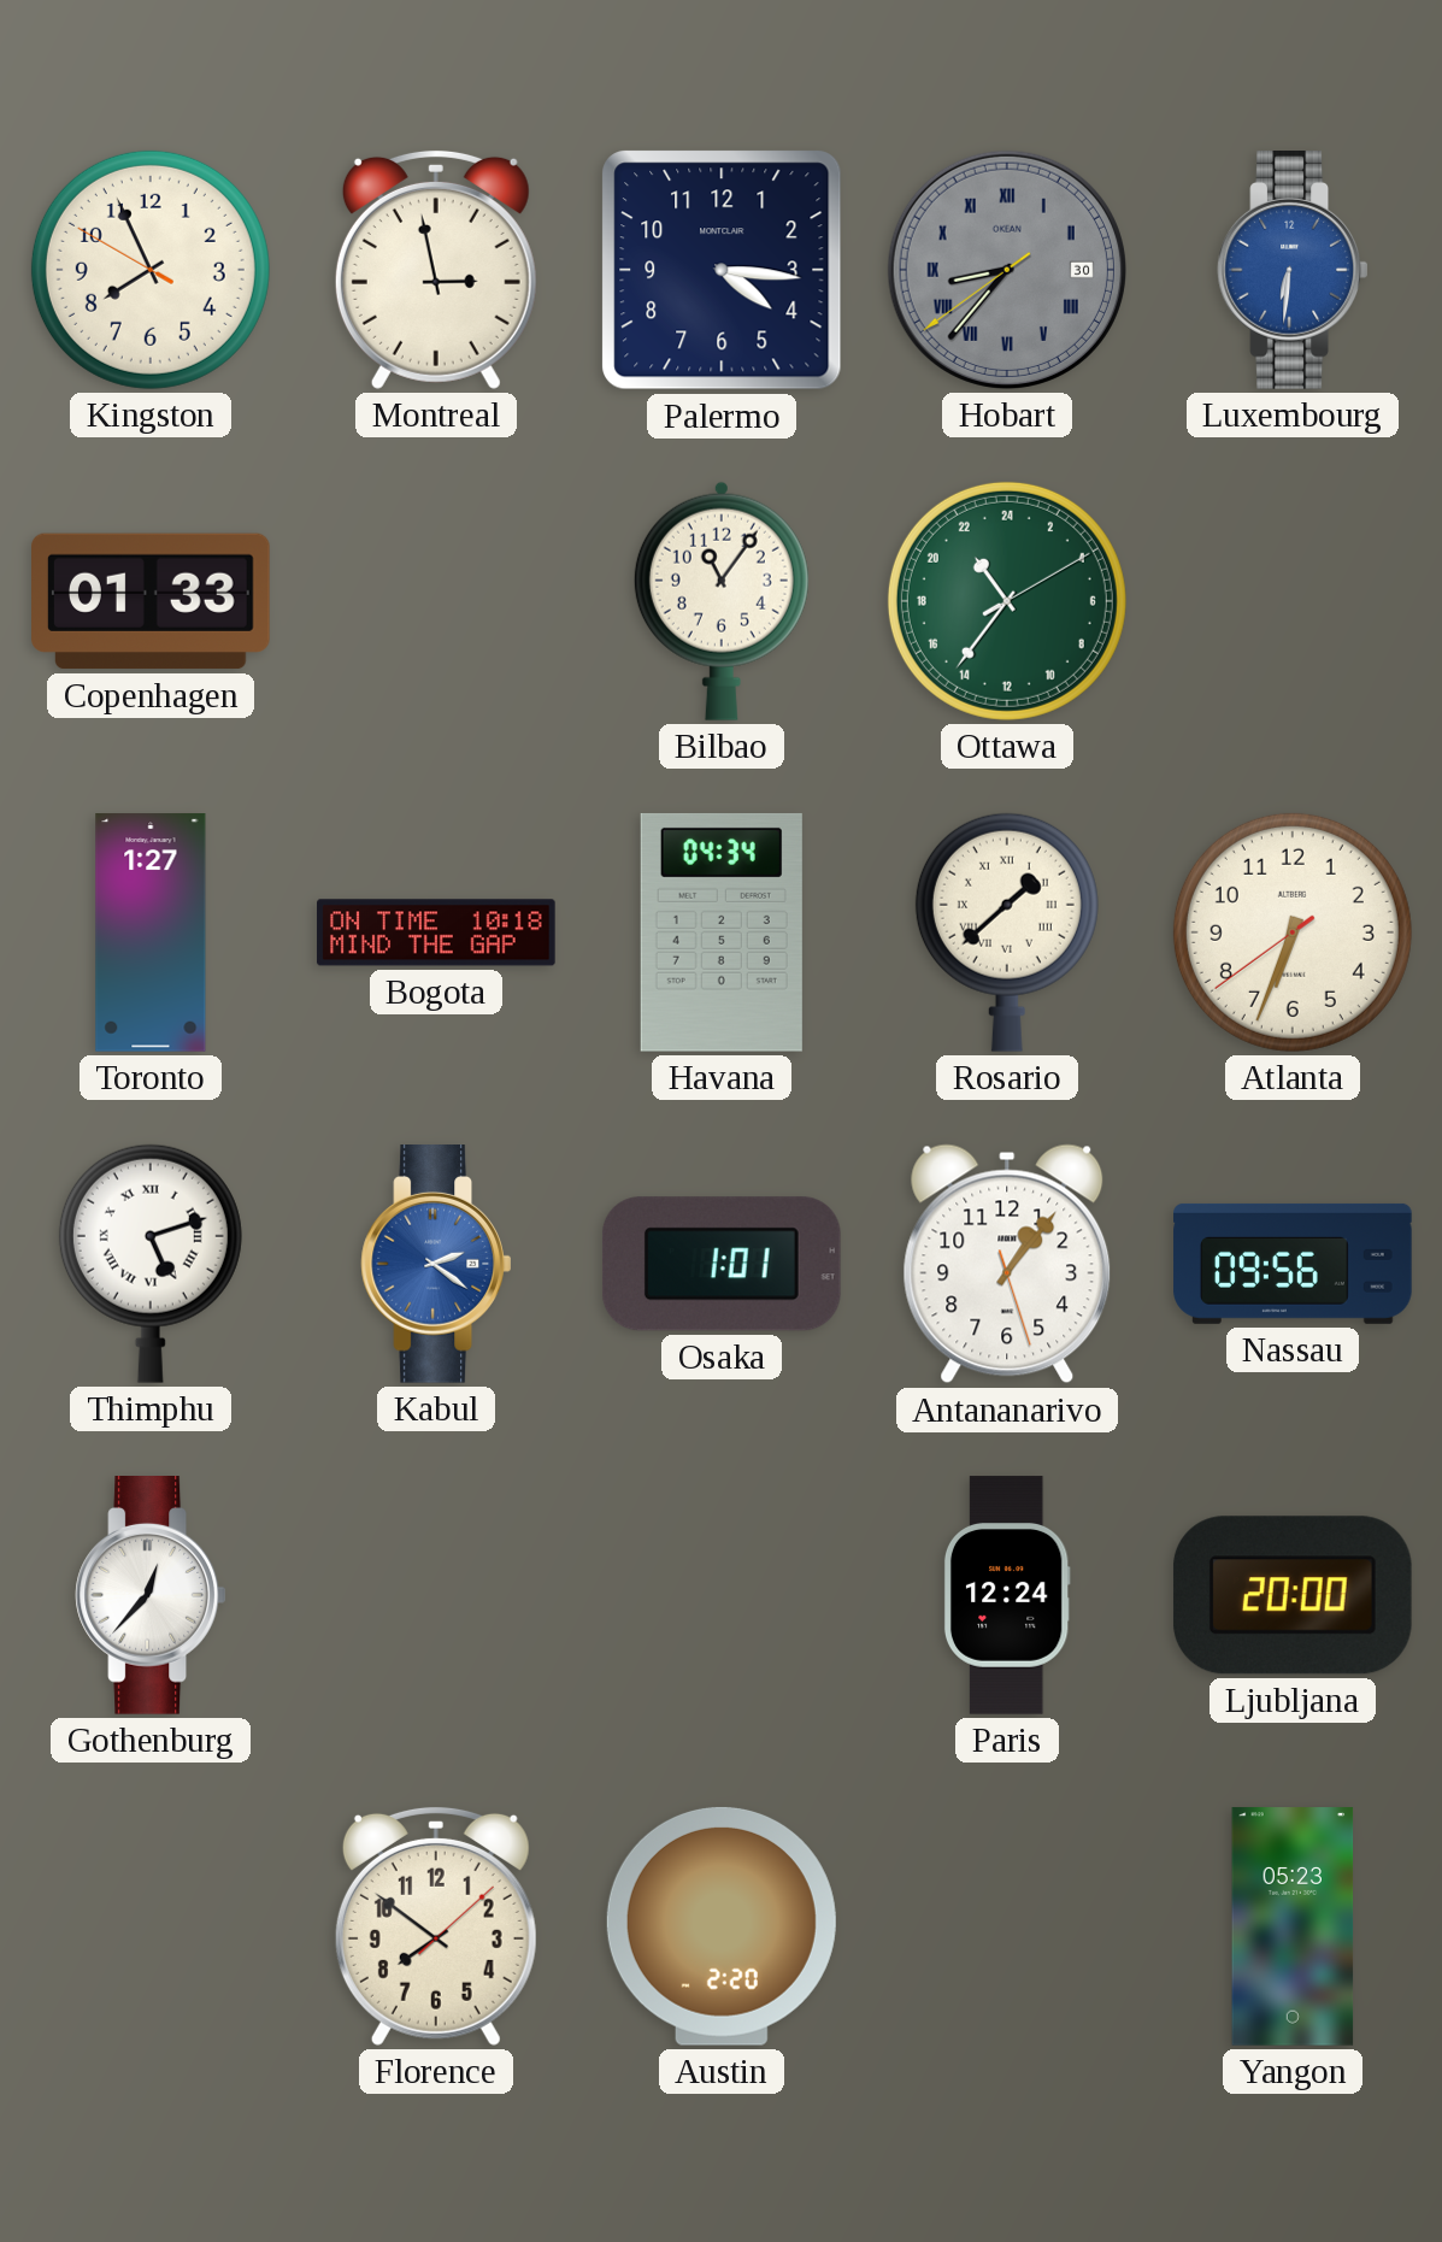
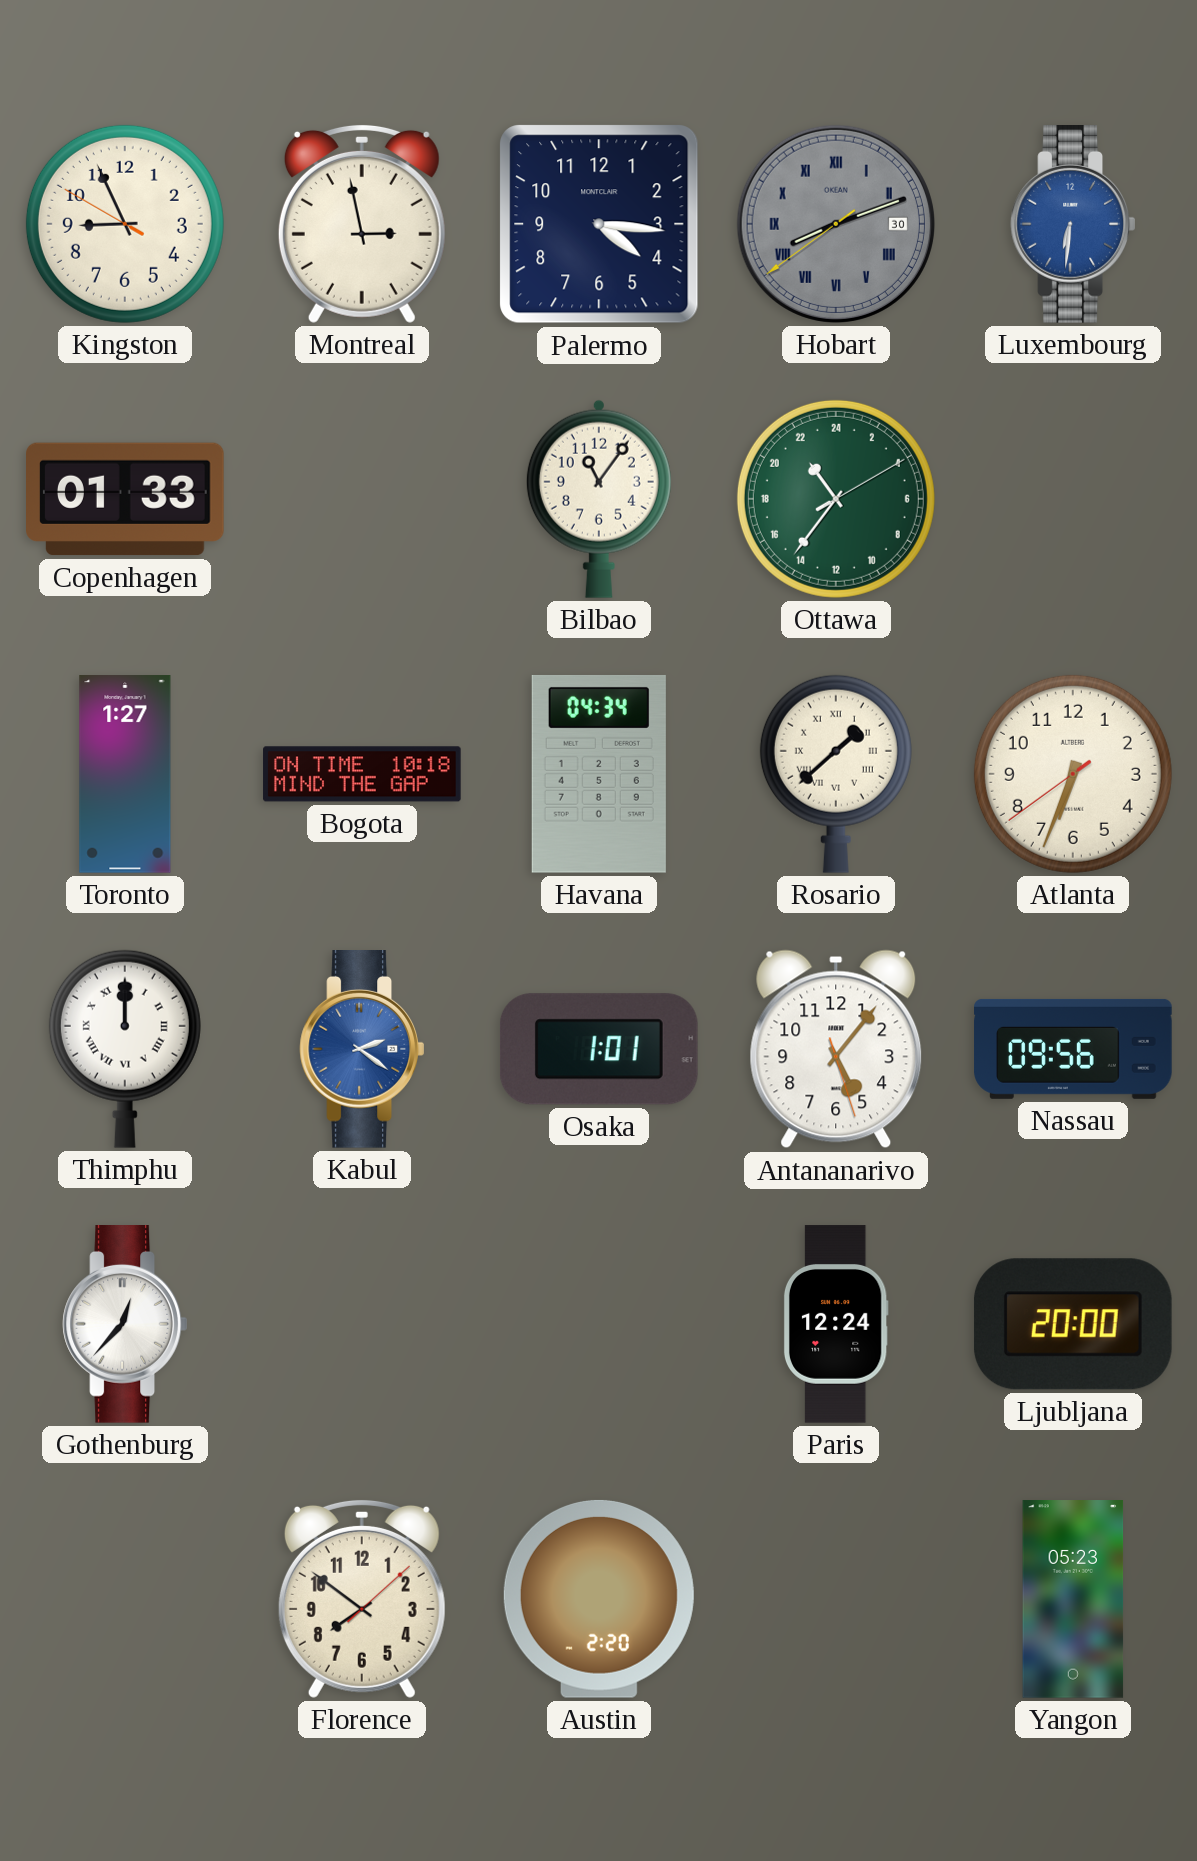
Kingston: 7:55 -> 8:55 (125, 224)
Hobart: 8:36 -> 8:11 (836, 224)
Thimphu: 5:12 -> 12:00 (125, 1049)
Antananarivo: 1:06 -> 5:06 (836, 1049)
